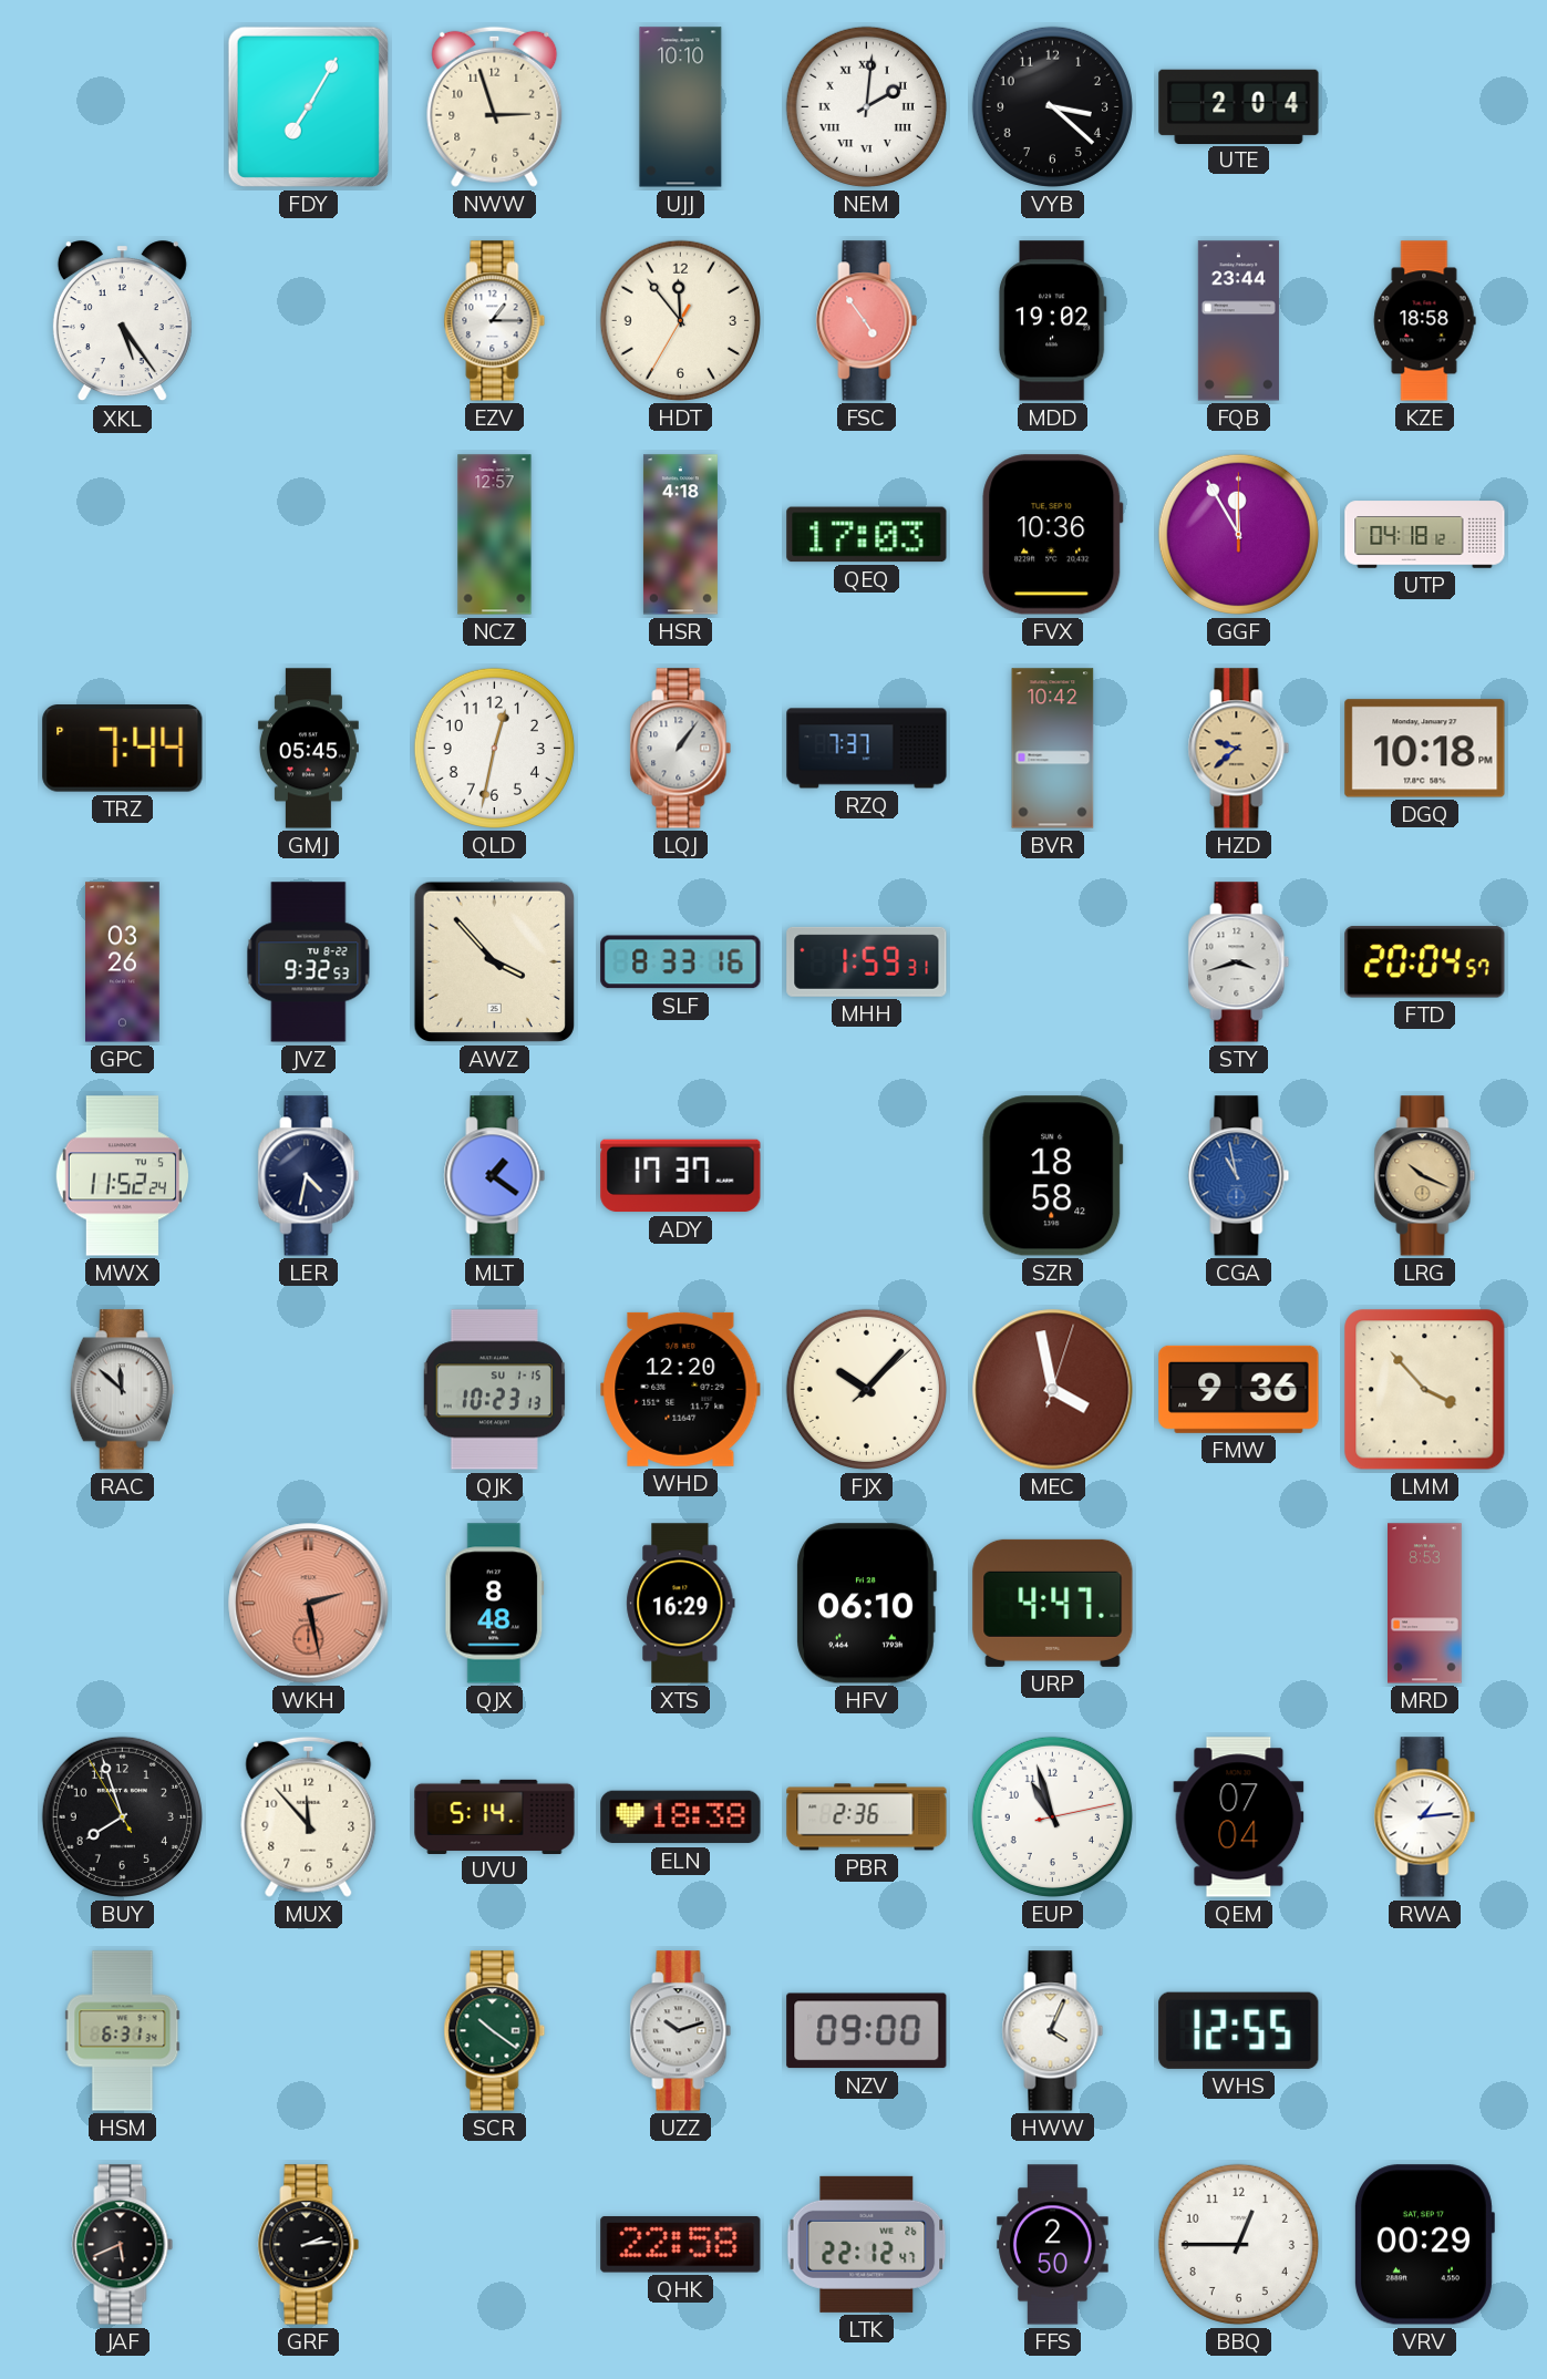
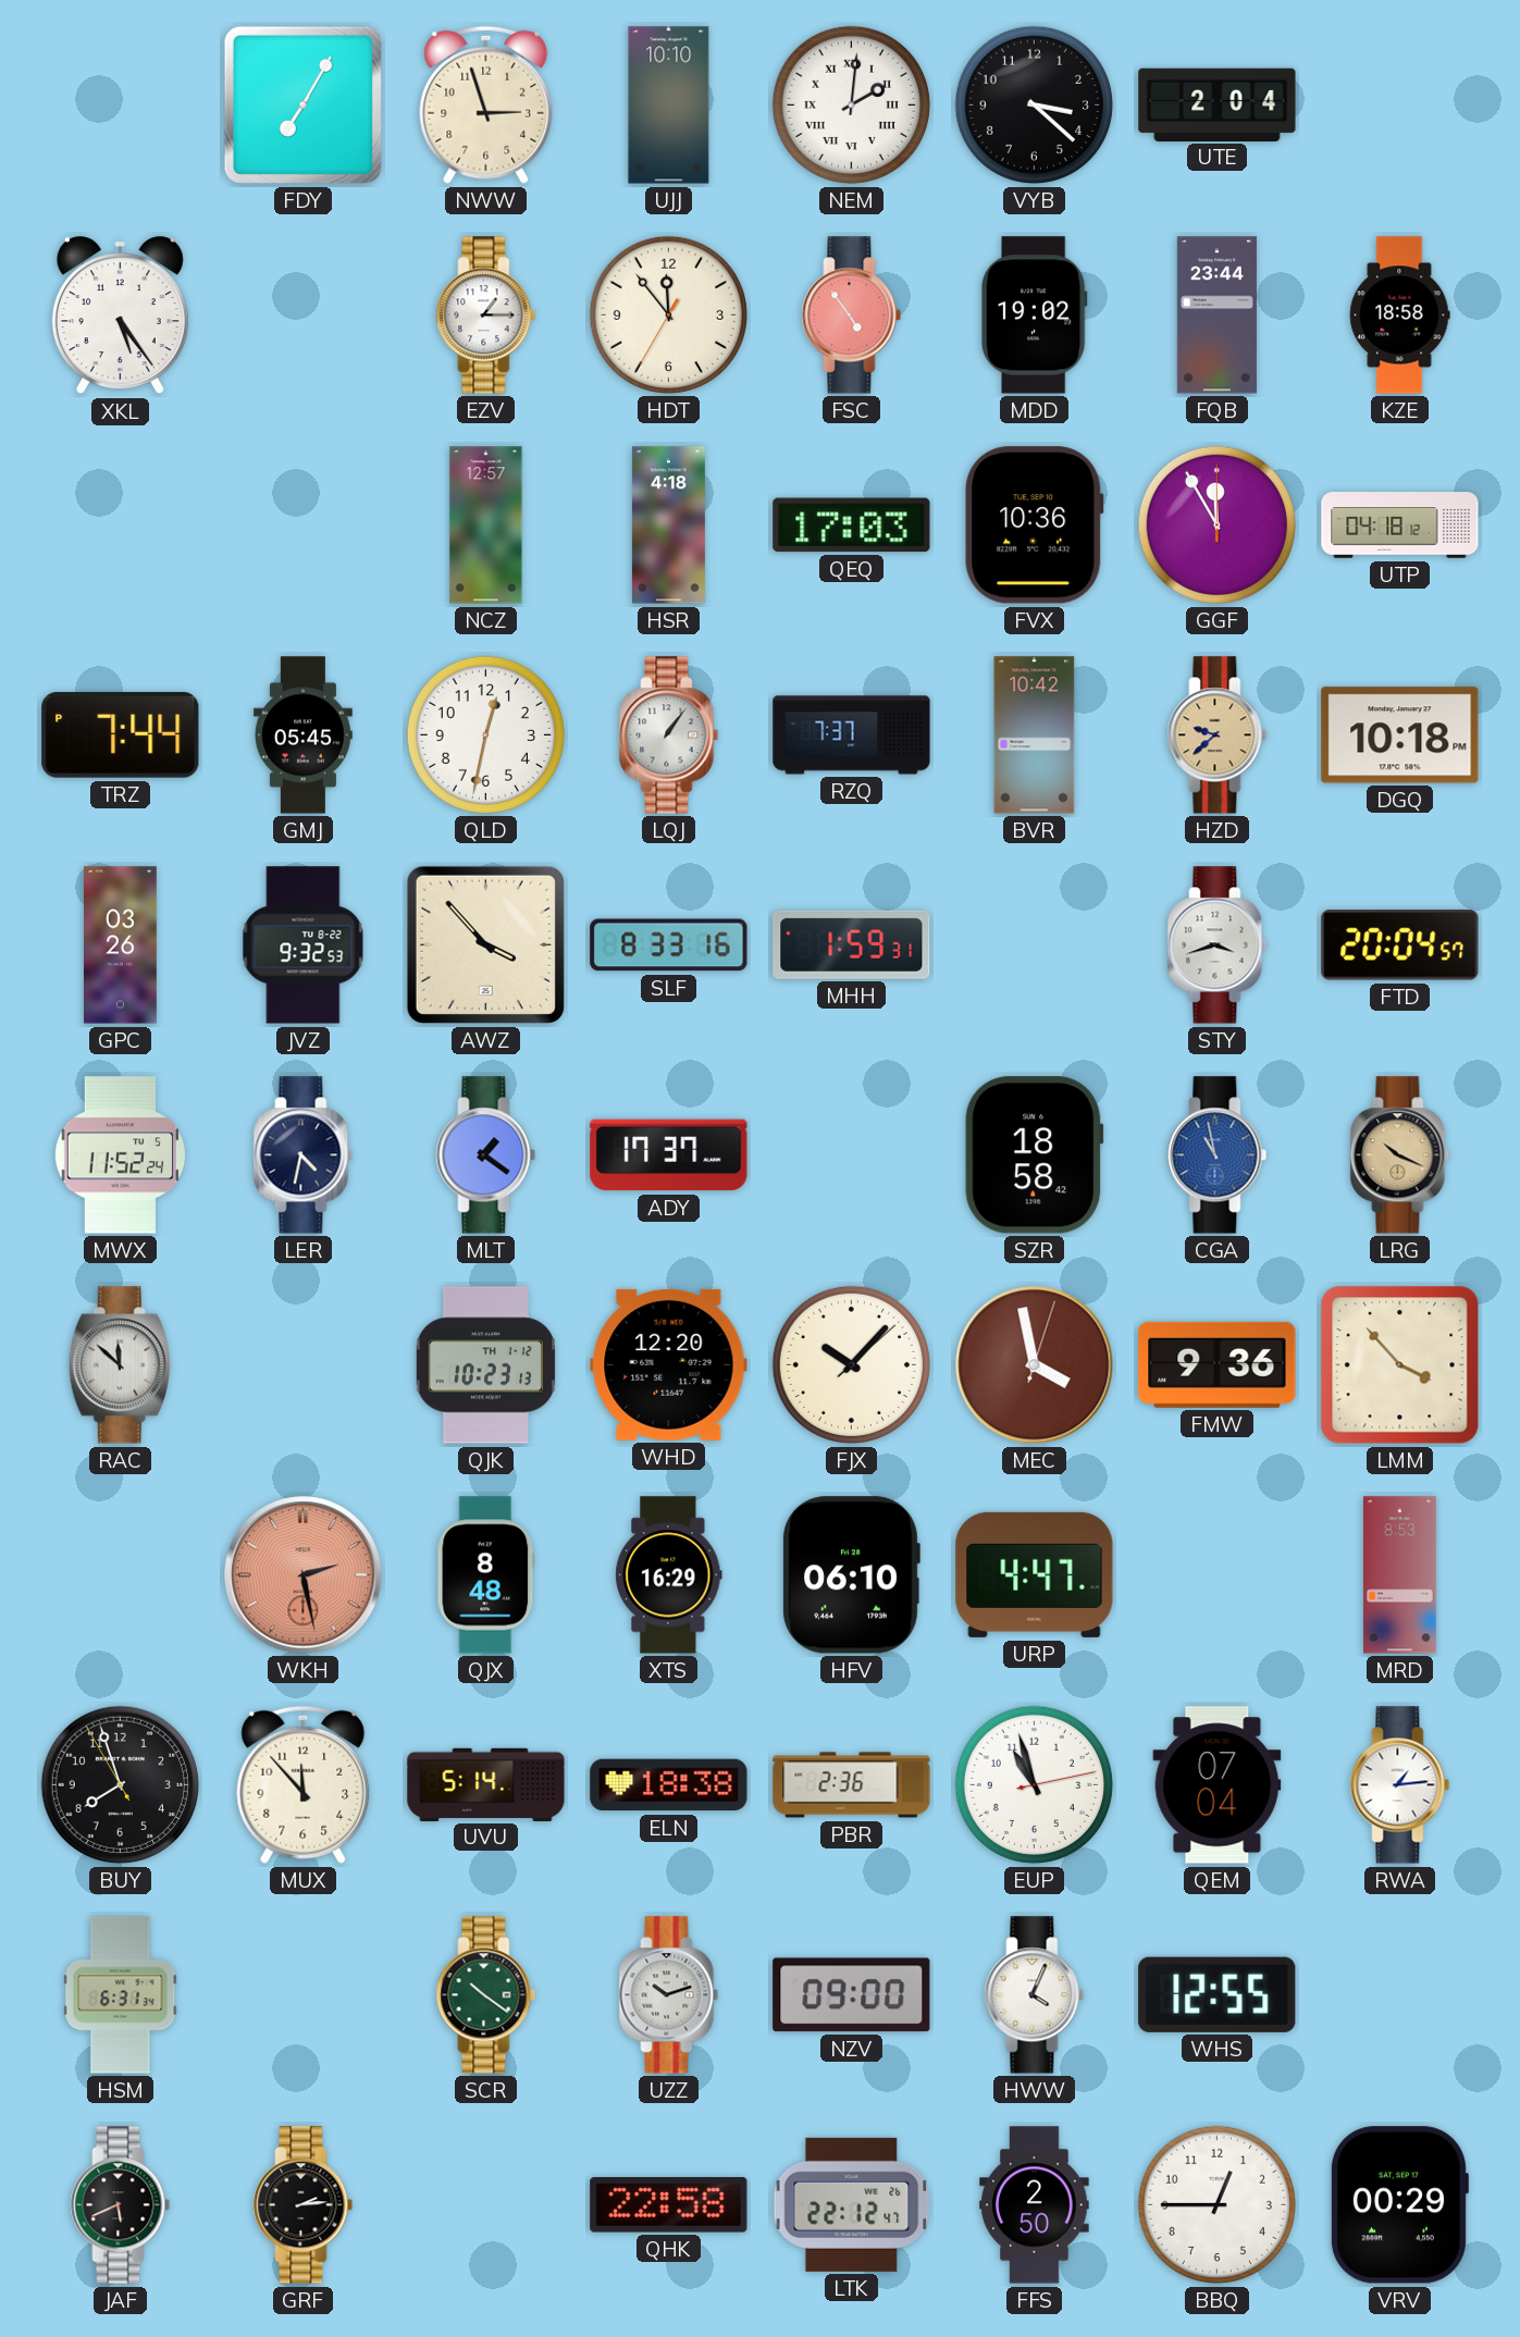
QJK date: SU 1-15 -> TH 1-12 (485, 1365)
